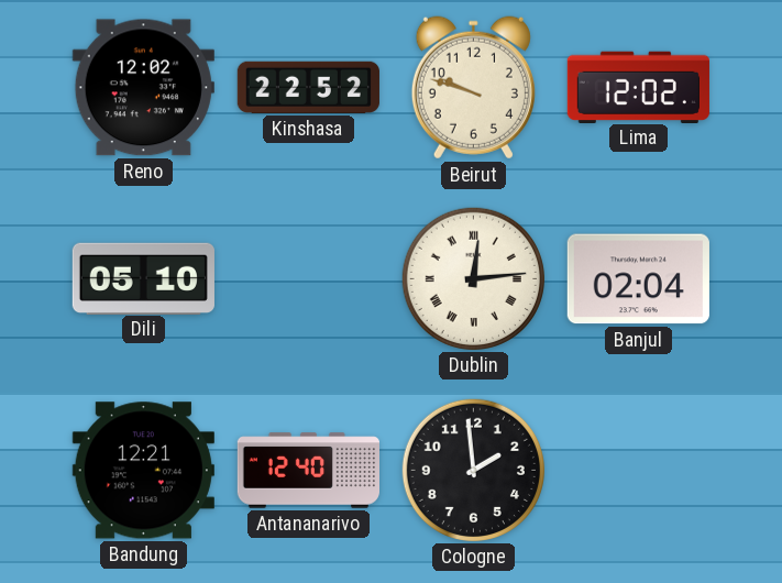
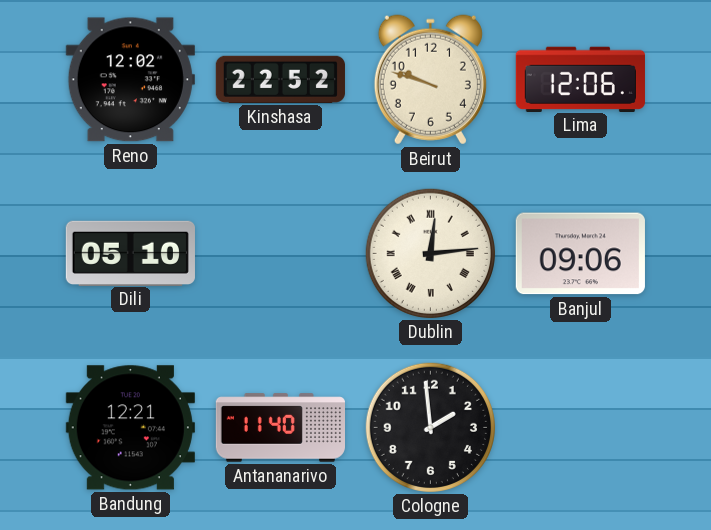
Lima: 12:02 -> 12:06 (580, 79)
Banjul: 02:04 -> 09:06 (580, 254)
Antananarivo: 12:40 -> 11:40 (280, 428)
